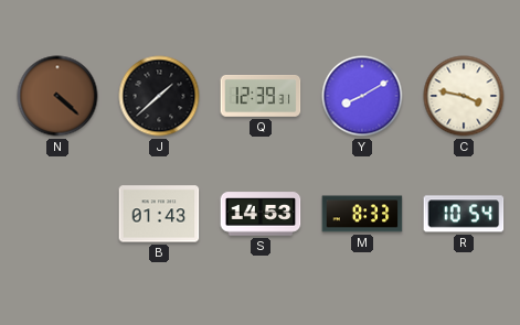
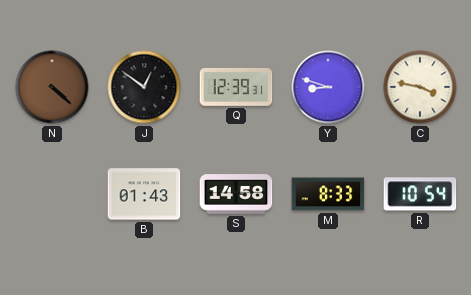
J: 1:38 -> 12:51 (144, 87)
Y: 8:10 -> 8:48 (328, 87)
S: 14:53 -> 14:58 (236, 194)
